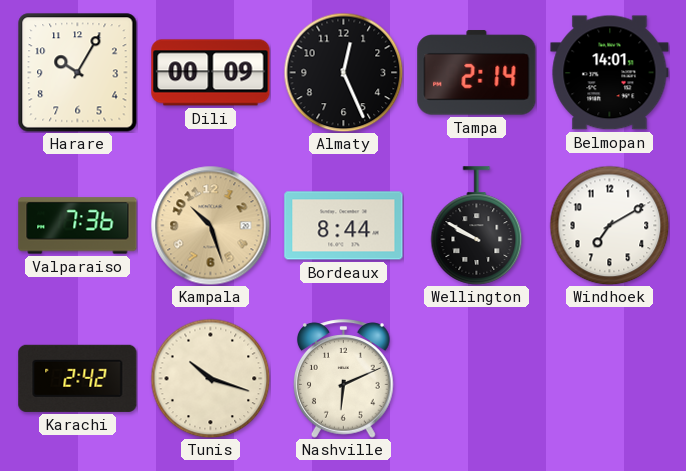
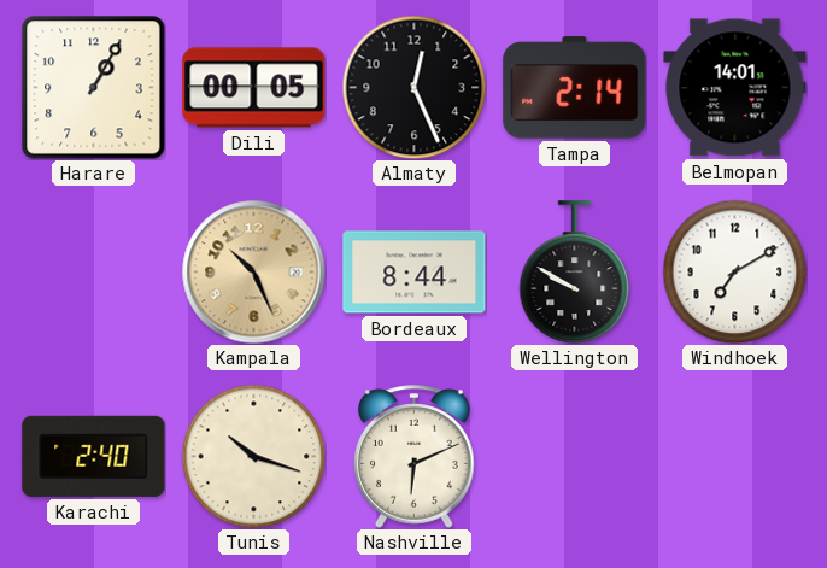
Harare: 10:05 -> 1:05 (94, 88)
Dili: 00:09 -> 00:05 (254, 88)
Valparaiso: 7:36 -> none (78, 226)
Kampala: 10:27 -> 10:26 (254, 273)
Karachi: 2:42 -> 2:40 (94, 456)
